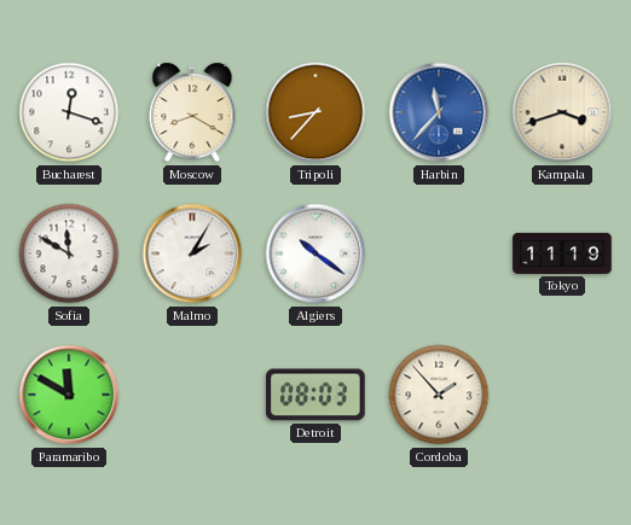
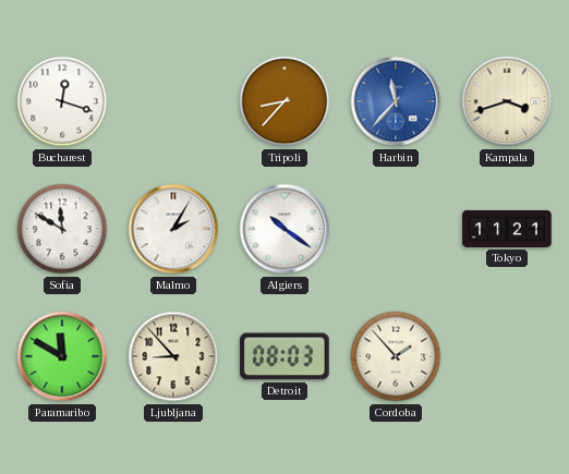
Moscow: 8:20 -> none (192, 112)
Tokyo: 11:19 -> 11:21 (507, 229)
Ljubljana: none -> 8:53 (173, 356)
